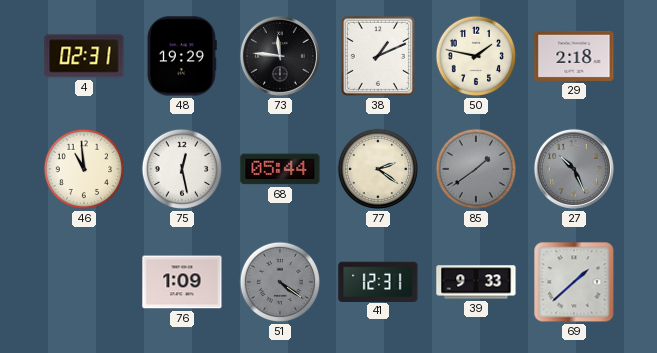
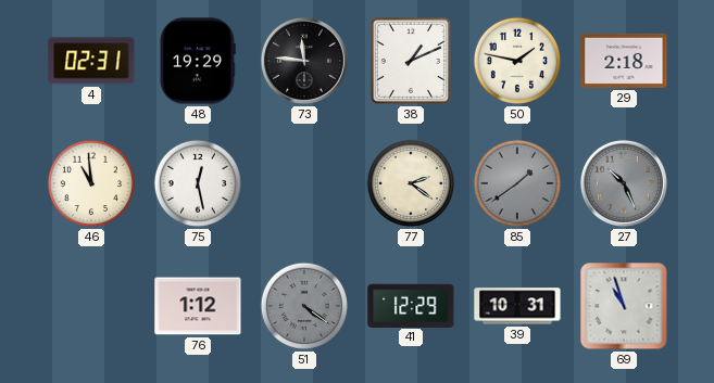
68: 05:44 -> none (280, 169)
76: 1:09 -> 1:12 (198, 306)
41: 12:31 -> 12:29 (411, 305)
39: 9:33 -> 10:31 (517, 306)
69: 1:38 -> 10:57 (624, 306)
